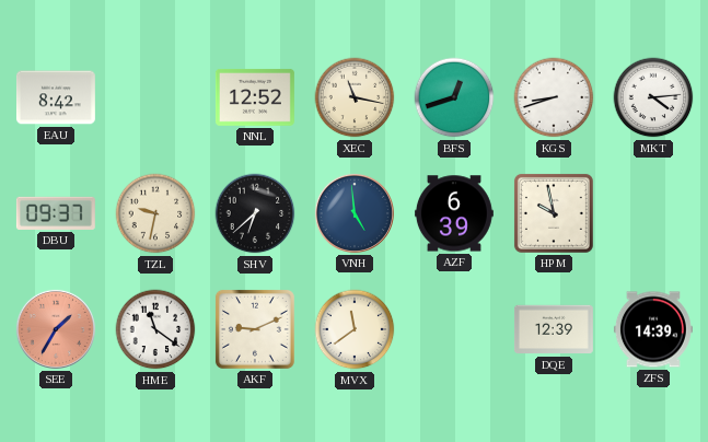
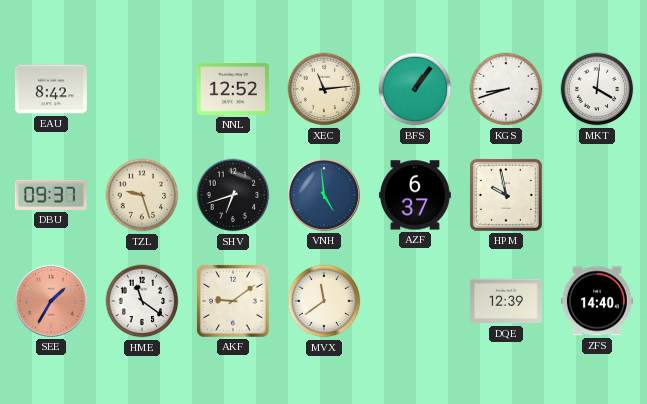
XEC: 11:17 -> 11:14 (324, 89)
BFS: 12:42 -> 1:06 (415, 89)
MKT: 4:14 -> 4:01 (597, 89)
TZL: 9:32 -> 9:27 (142, 195)
SHV: 6:38 -> 6:42 (233, 195)
AZF: 6:39 -> 6:37 (415, 195)
AKF: 9:11 -> 9:09 (233, 301)
ZFS: 14:39 -> 14:40 (597, 301)
